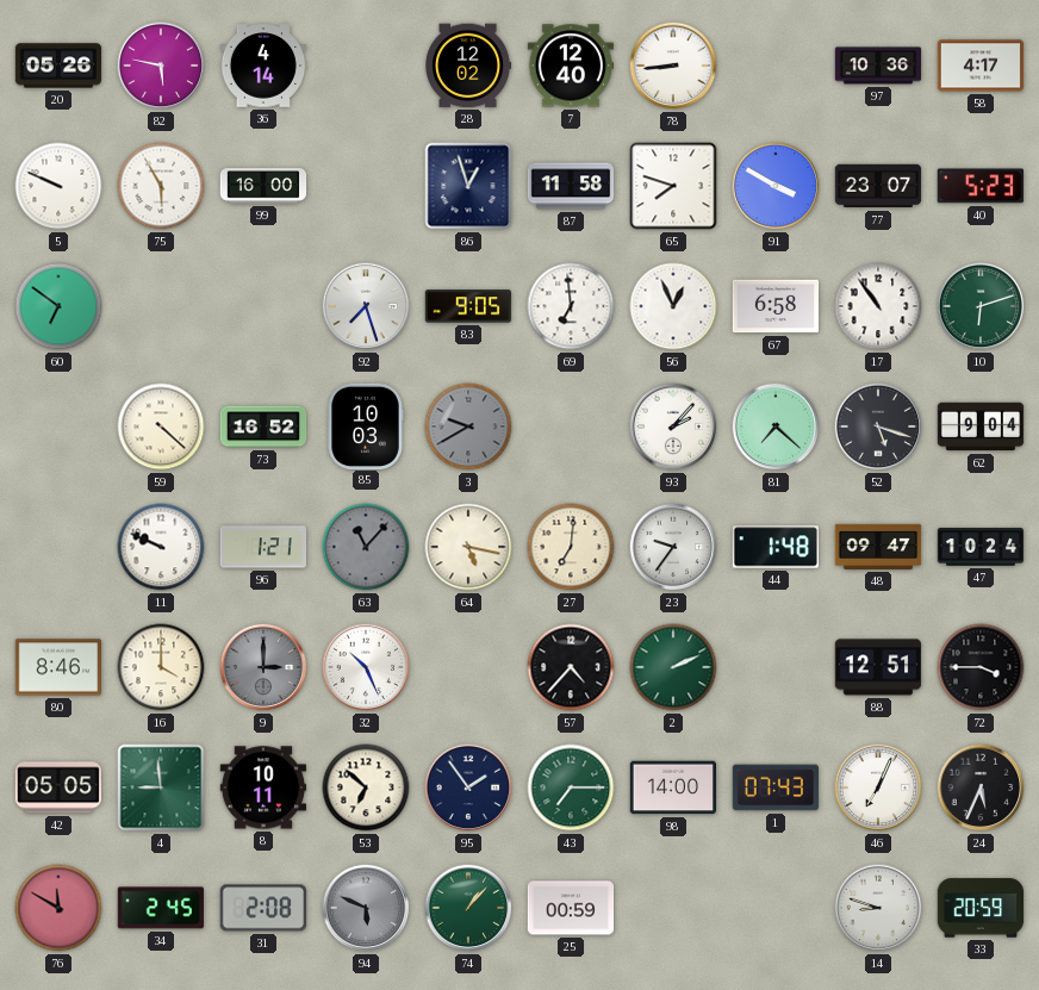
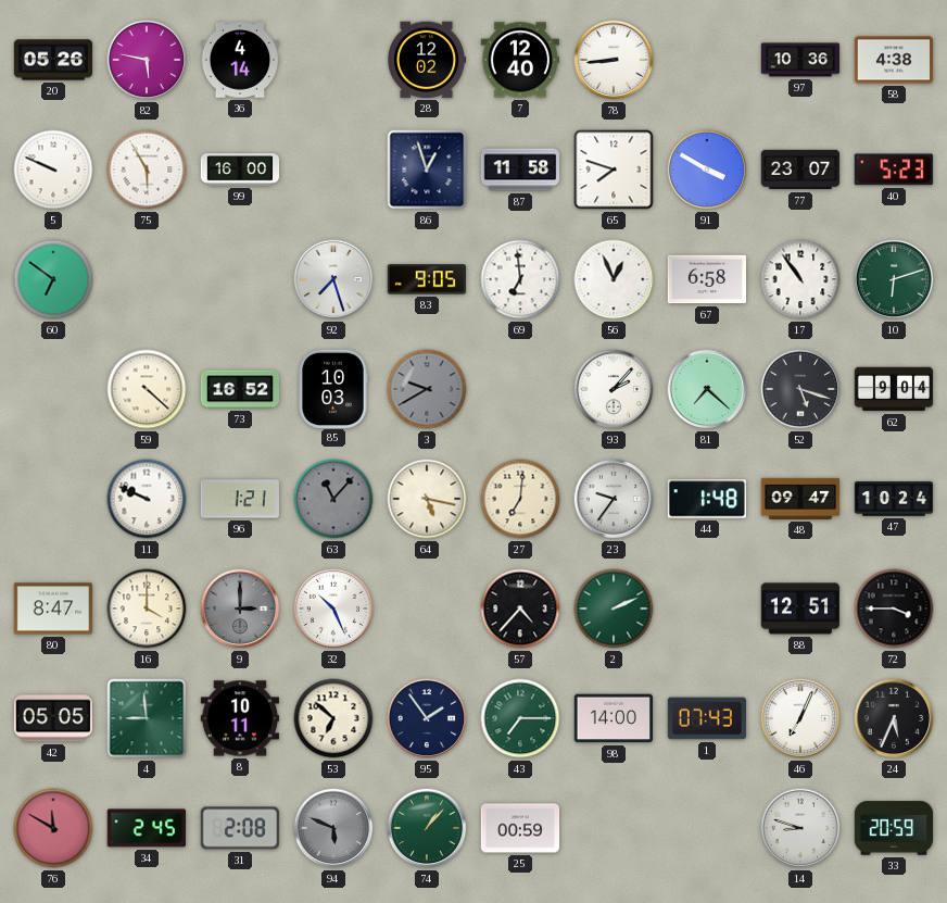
58: 4:17 -> 4:38 (894, 60)
80: 8:46 -> 8:47 (53, 609)
